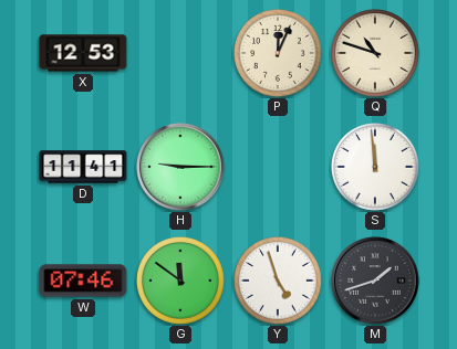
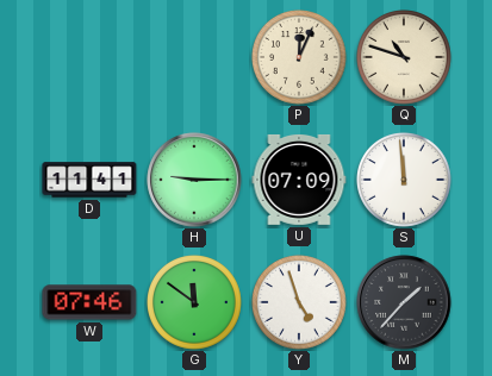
X: 12:53 -> none (83, 53)
U: none -> 07:09 (299, 180)
M: 1:42 -> 1:37 (404, 302)
